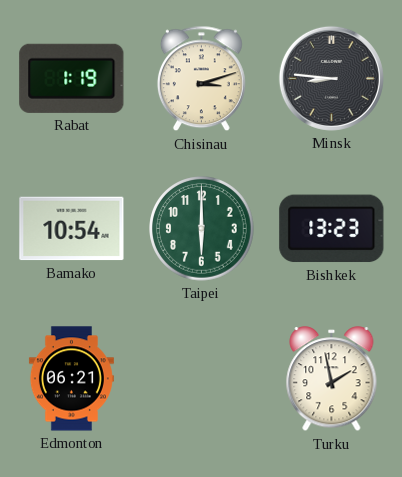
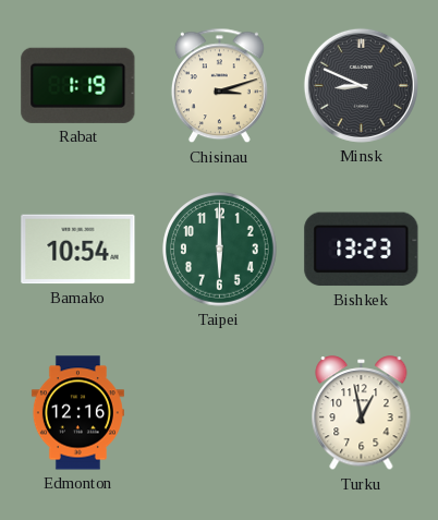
Minsk: 8:46 -> 8:49 (361, 85)
Edmonton: 06:21 -> 12:16 (77, 413)
Turku: 1:58 -> 12:58 (362, 413)
